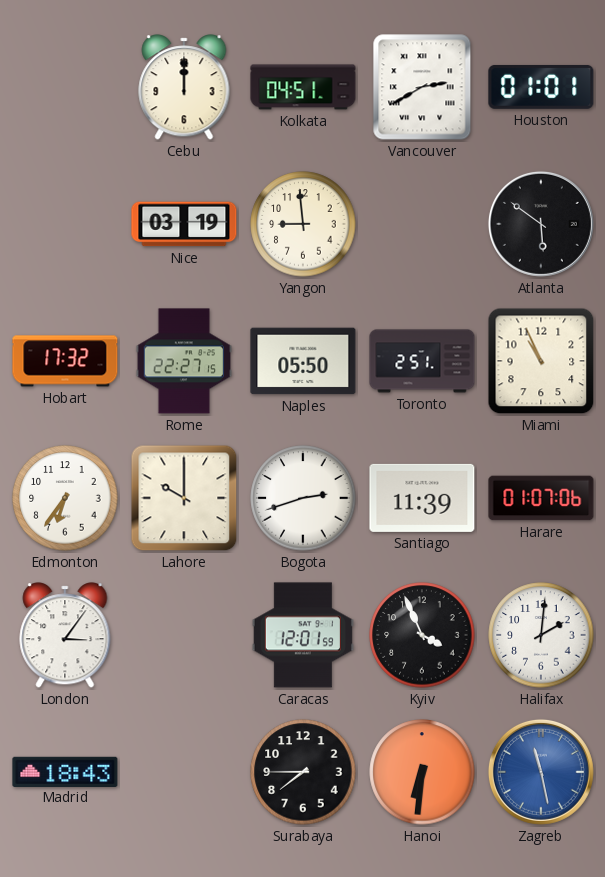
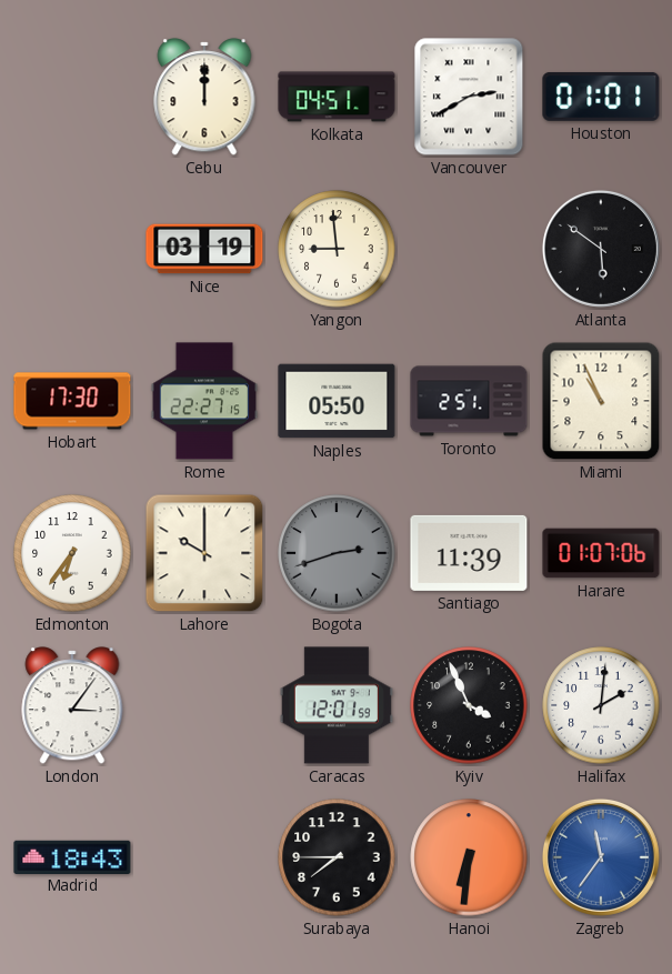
Hobart: 17:32 -> 17:30 (72, 401)
Bogota dial: white -> grey (337, 553)
Zagreb: 11:28 -> 11:36 (601, 857)
